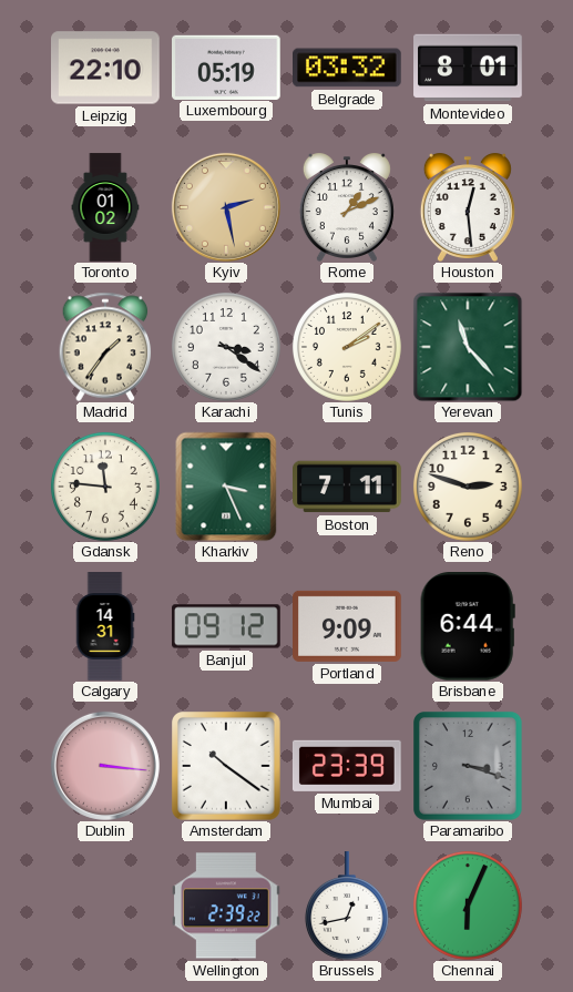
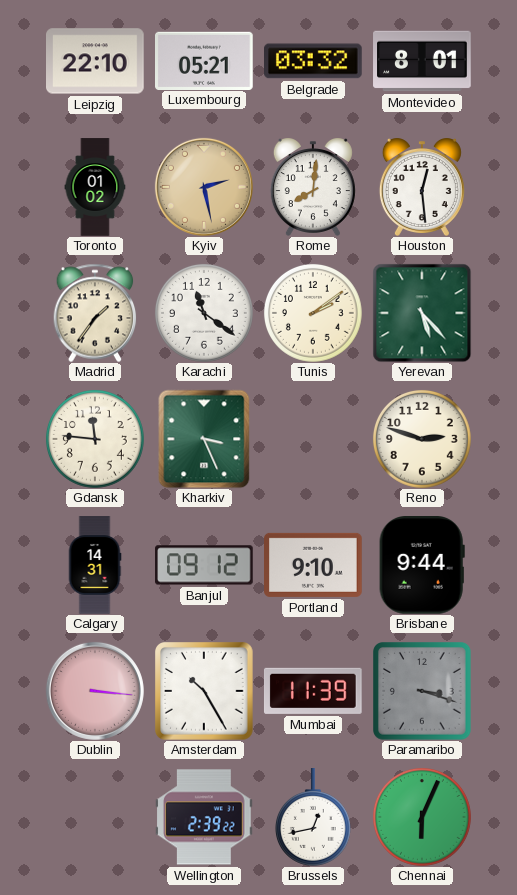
Luxembourg: 05:19 -> 05:21 (205, 60)
Rome: 1:11 -> 8:01 (313, 187)
Karachi: 3:21 -> 11:21 (204, 313)
Yerevan: 11:23 -> 5:23 (422, 313)
Boston: 7:11 -> none (348, 487)
Portland: 9:09 -> 9:10 (314, 565)
Brisbane: 6:44 -> 9:44 (422, 566)
Amsterdam: 10:21 -> 10:25 (204, 691)
Mumbai: 23:39 -> 11:39 (313, 691)
